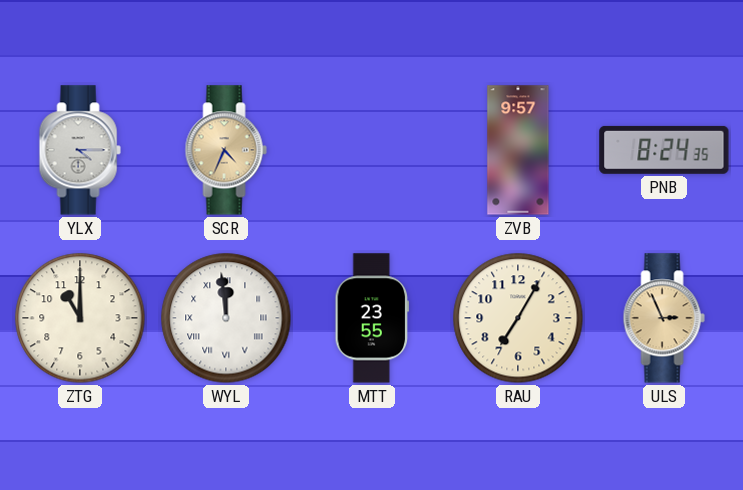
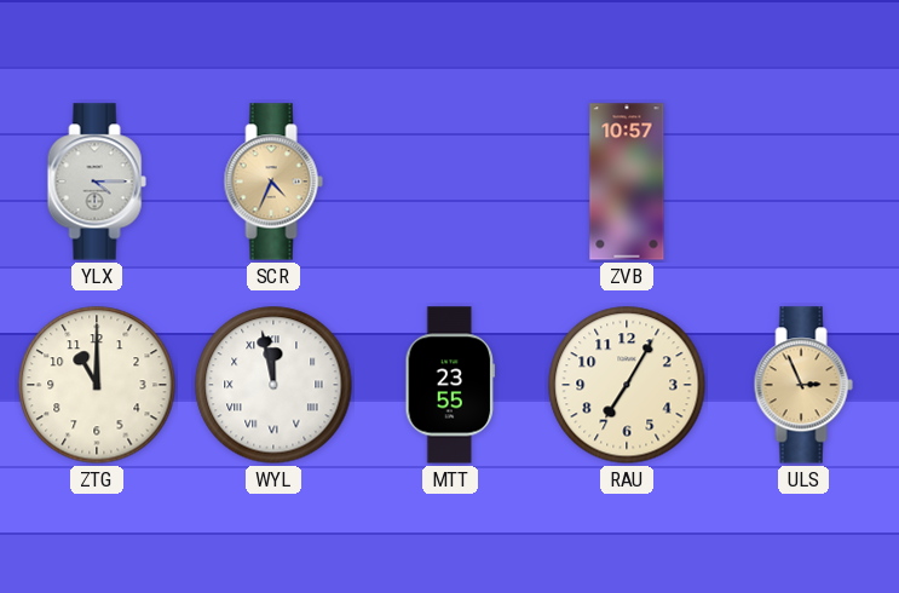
ZVB: 9:57 -> 10:57 (627, 182)
PNB: 8:24 -> none (664, 150)
WYL: 11:59 -> 11:58 (273, 385)
